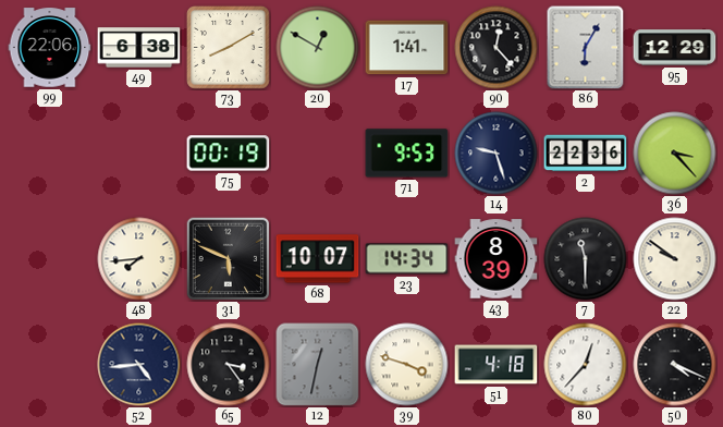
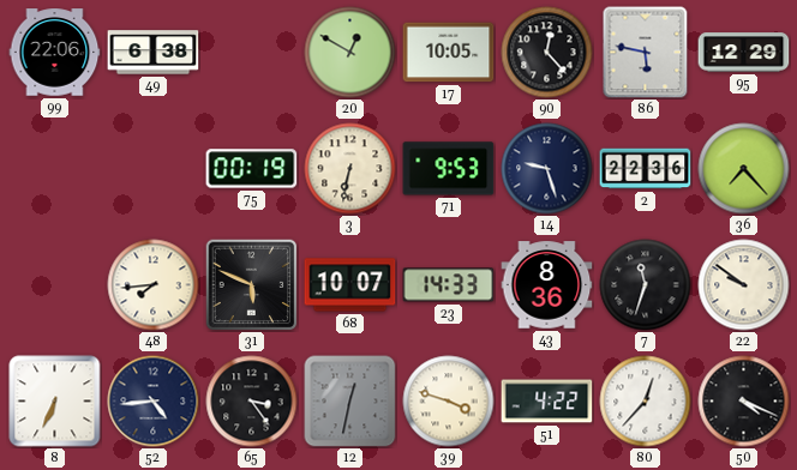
73: 8:10 -> none (229, 48)
17: 1:41 -> 10:05 (449, 53)
86: 6:05 -> 5:47 (646, 53)
3: none -> 6:32 (350, 169)
36: 3:23 -> 7:23 (744, 169)
23: 14:34 -> 14:33 (449, 285)
43: 8:39 -> 8:36 (547, 285)
7: 11:30 -> 11:33 (646, 285)
8: none -> 6:34 (55, 402)
51: 4:18 -> 4:22 (547, 402)
